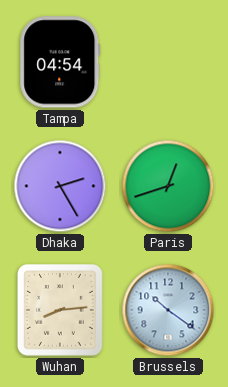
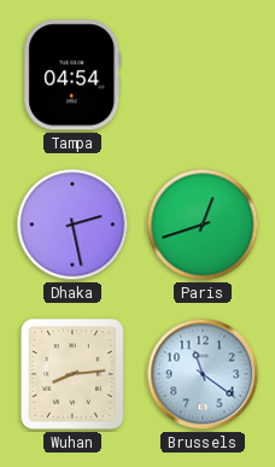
Dhaka: 2:25 -> 2:28 (72, 224)
Brussels: 10:21 -> 11:21 (203, 374)
